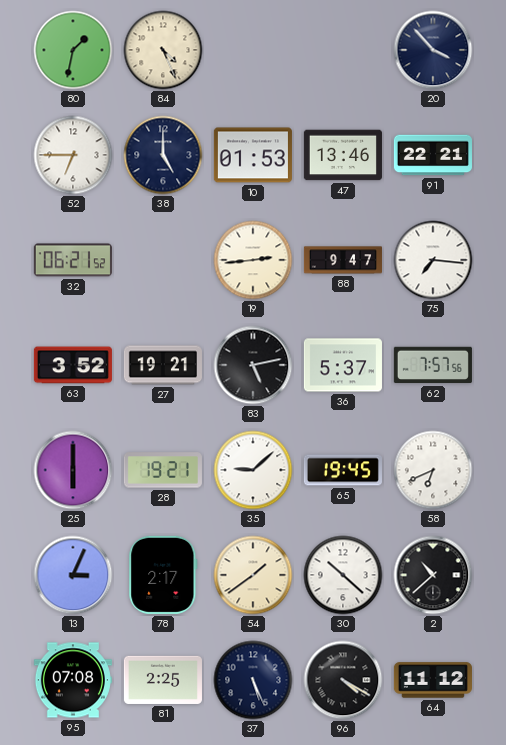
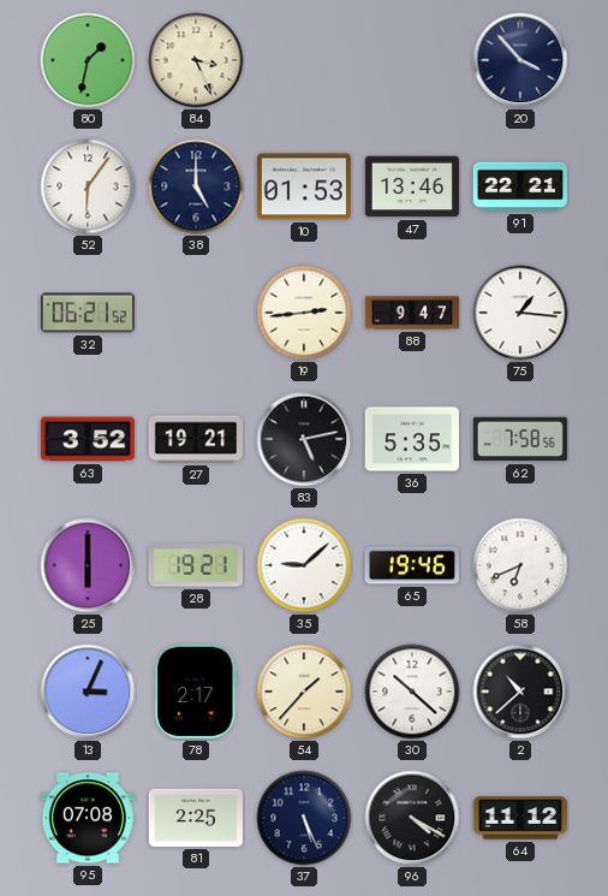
84: 4:26 -> 3:26 (196, 60)
52: 6:45 -> 6:06 (88, 186)
75: 7:16 -> 1:16 (520, 313)
36: 5:37 -> 5:35 (412, 439)
62: 7:57 -> 7:58 (520, 439)
65: 19:45 -> 19:46 (412, 565)
54: 1:39 -> 1:37 (304, 692)
